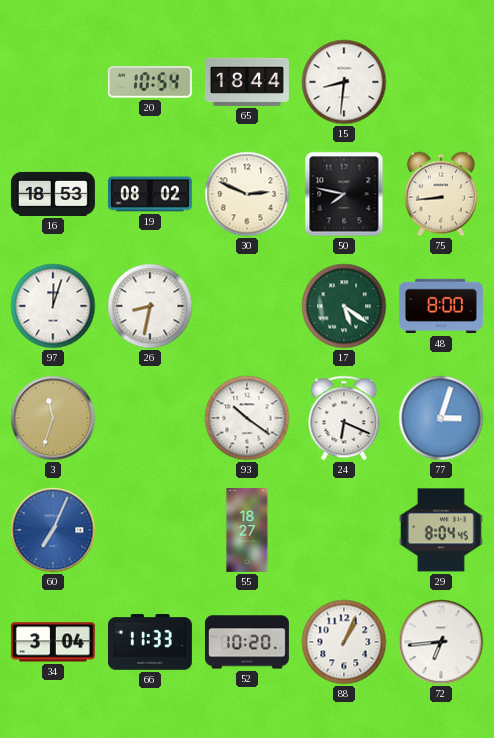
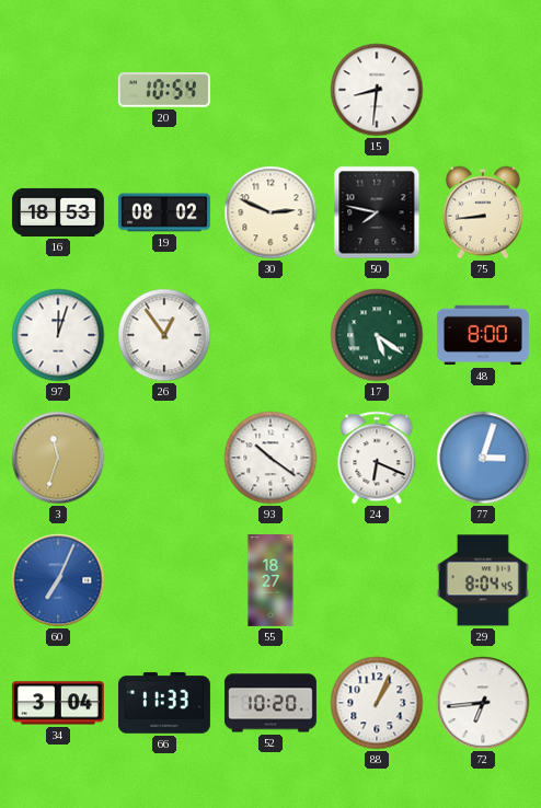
65: 18:44 -> none (247, 82)
26: 8:32 -> 12:54 (164, 335)
